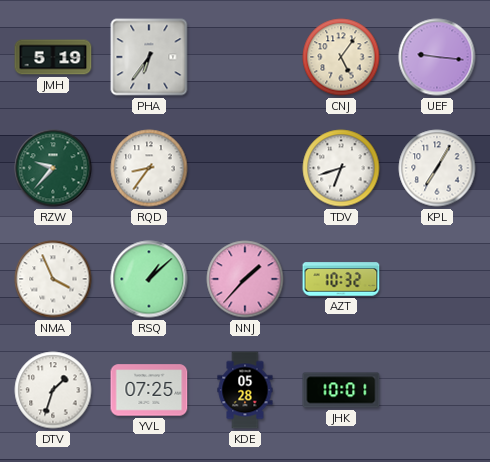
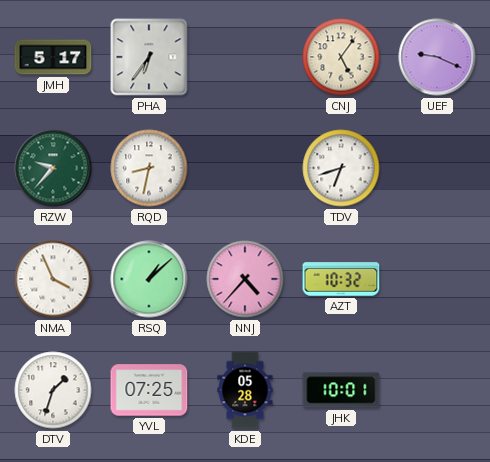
JMH: 5:19 -> 5:17 (53, 57)
UEF: 9:16 -> 9:19 (437, 57)
RQD: 8:36 -> 8:32 (149, 168)
KPL: 7:05 -> none (437, 168)
NNJ: 1:37 -> 4:37 (245, 279)
